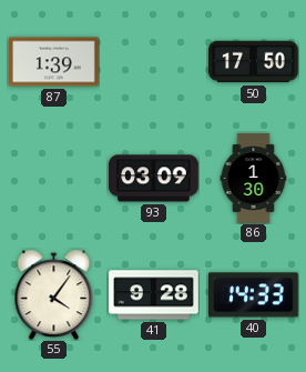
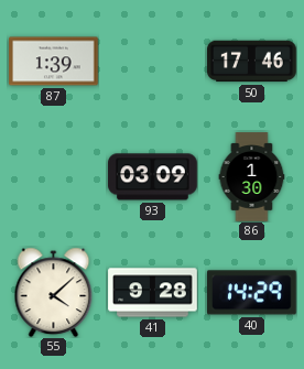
50: 17:50 -> 17:46 (252, 62)
55: 4:06 -> 4:08 (54, 292)
40: 14:33 -> 14:29 (252, 293)
